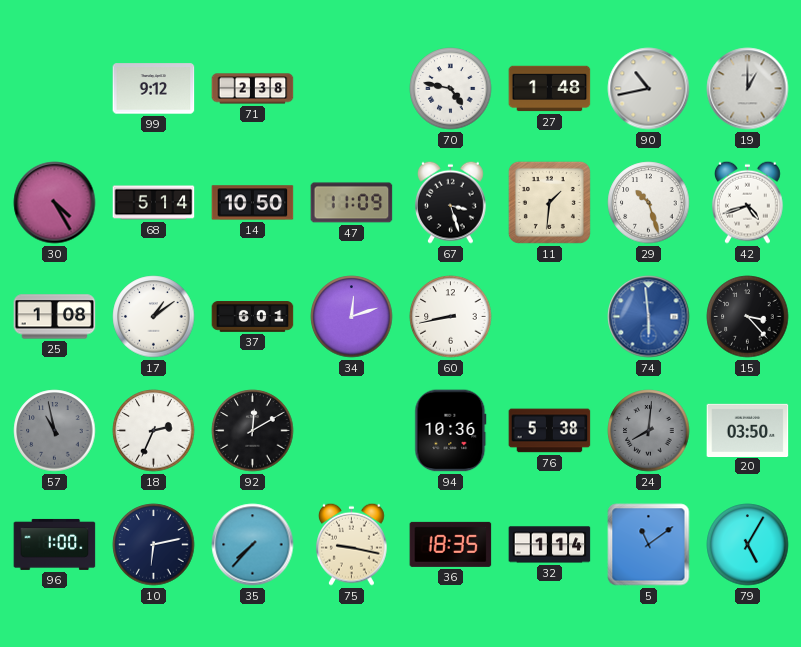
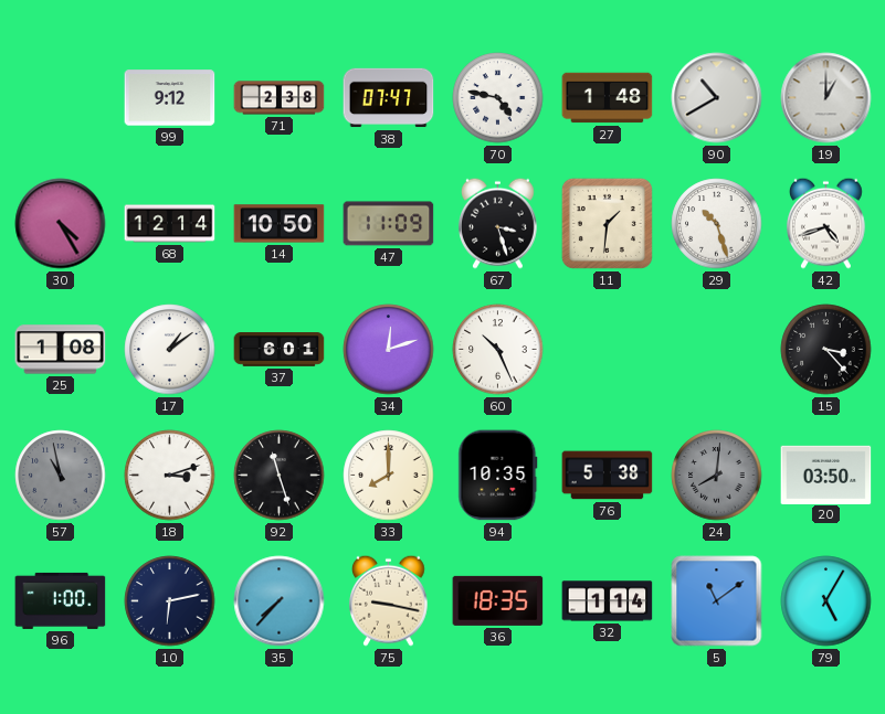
38: none -> 07:47 (389, 98)
90: 10:43 -> 10:40 (717, 98)
68: 5:14 -> 12:14 (170, 224)
60: 8:43 -> 10:26 (498, 350)
74: 5:59 -> none (649, 317)
18: 2:34 -> 3:12 (170, 476)
92: 12:10 -> 11:27 (280, 476)
33: none -> 8:00 (389, 476)
94: 10:36 -> 10:35 (498, 476)
